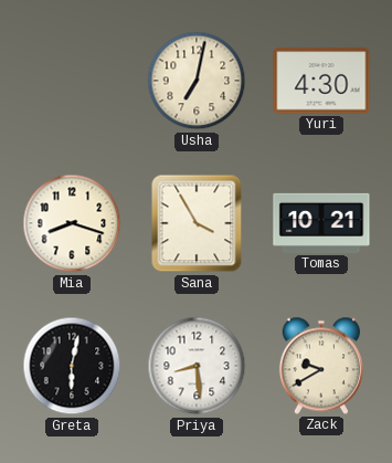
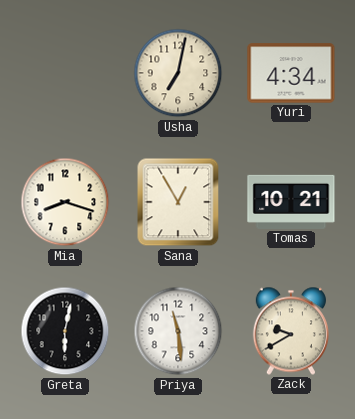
Yuri: 4:30 -> 4:34 (291, 73)
Sana: 3:55 -> 12:55 (178, 202)
Priya: 8:29 -> 11:29 (178, 331)
